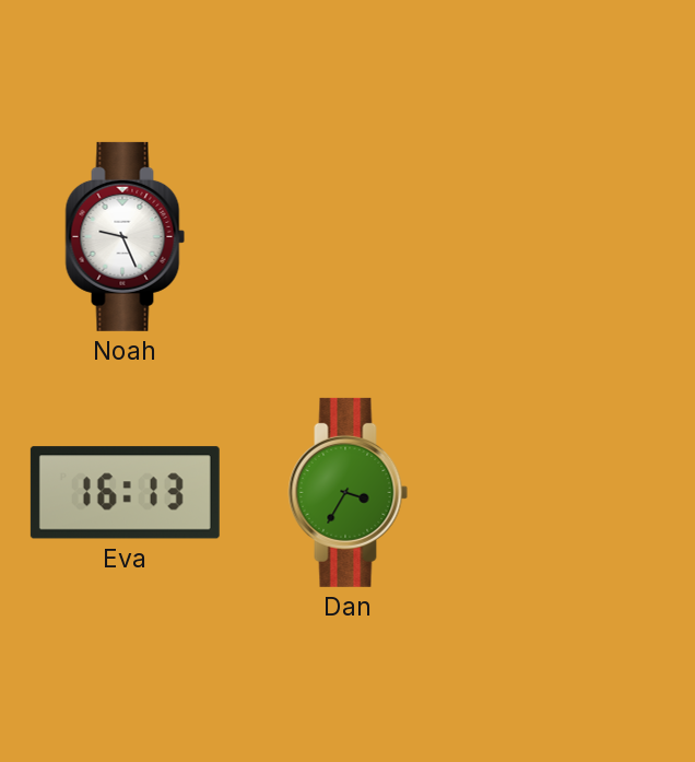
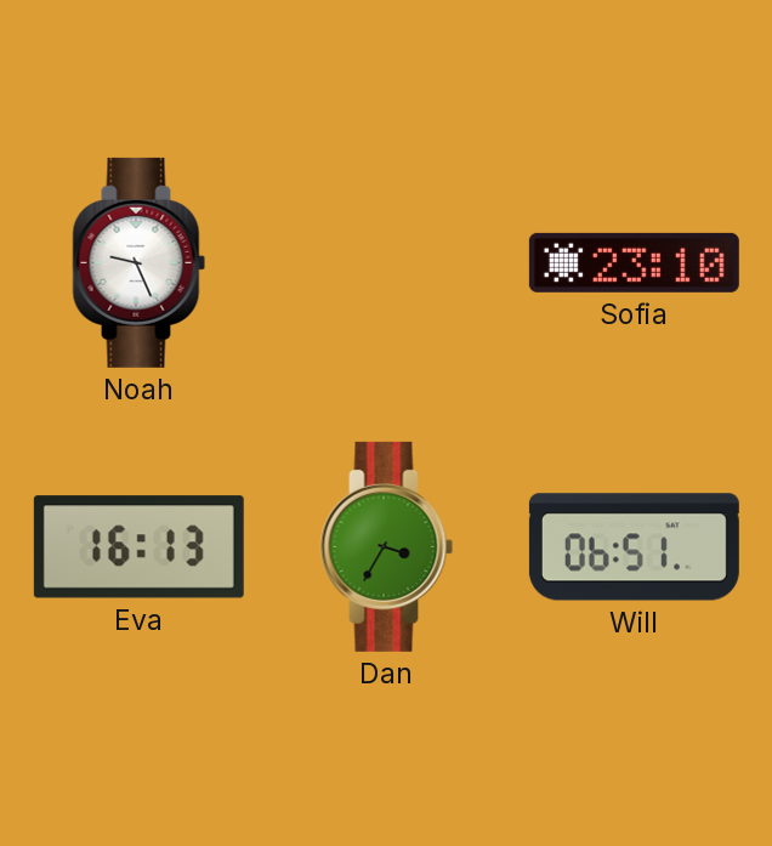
Sofia: none -> 23:10 (634, 262)
Will: none -> 06:51 (634, 547)
